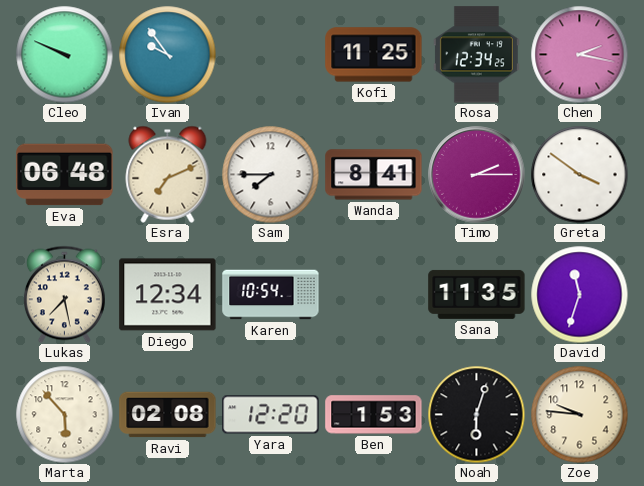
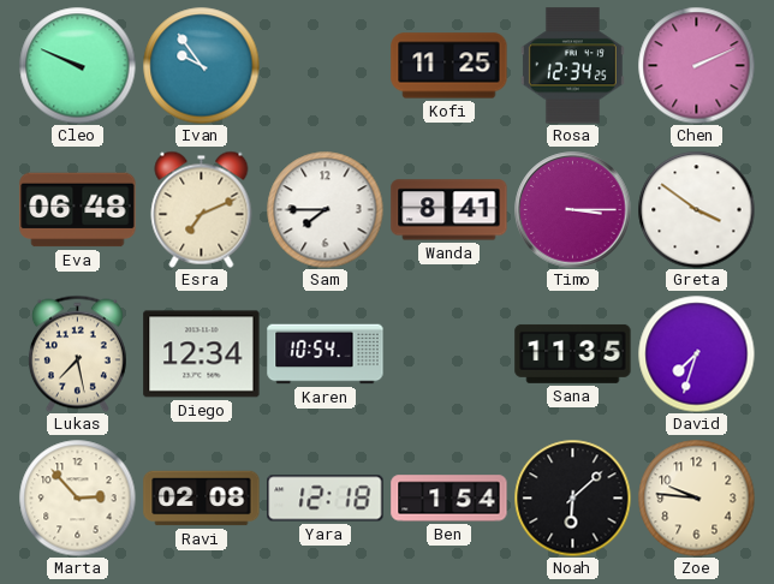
Chen: 2:17 -> 2:11 (696, 65)
Timo: 2:15 -> 3:15 (573, 210)
David: 11:33 -> 7:33 (696, 353)
Marta: 5:53 -> 2:53 (77, 497)
Yara: 12:20 -> 12:18 (326, 499)
Ben: 1:53 -> 1:54 (449, 499)
Noah: 6:03 -> 6:08 (572, 497)
